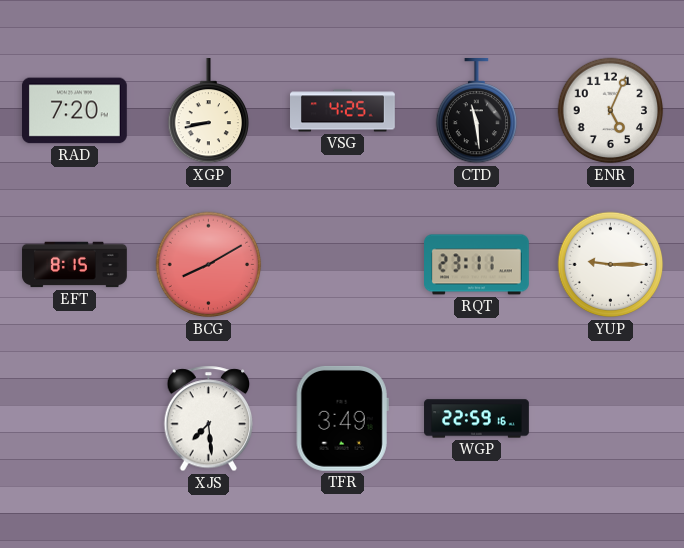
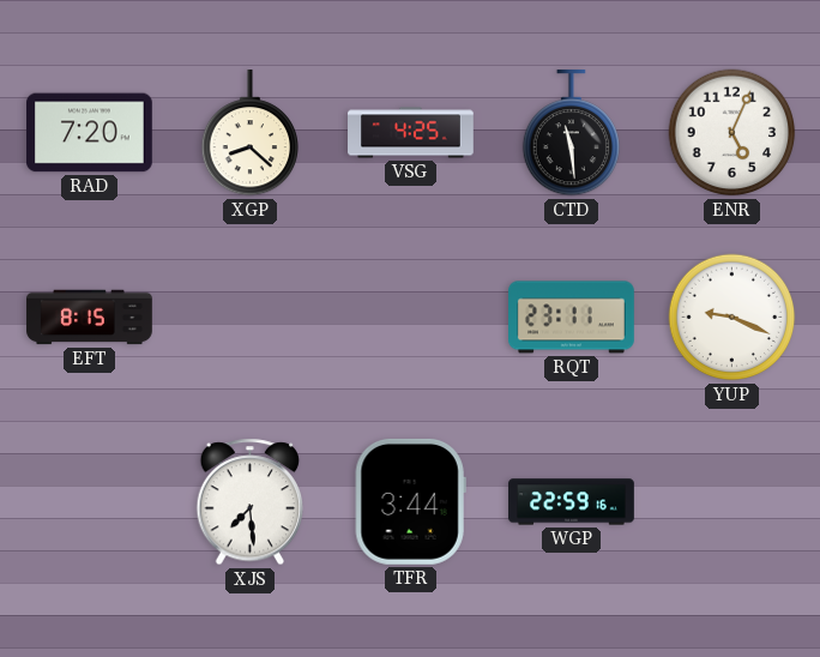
XGP: 8:43 -> 8:22 (251, 133)
BCG: 8:10 -> none (209, 265)
YUP: 9:15 -> 9:19 (732, 318)
TFR: 3:49 -> 3:44 (410, 501)
